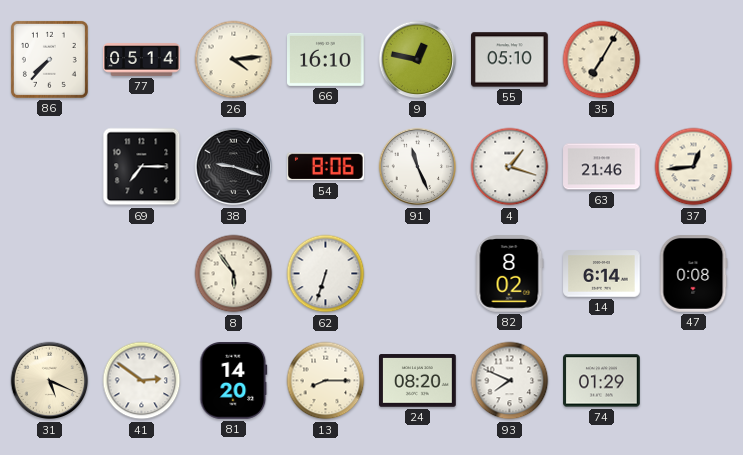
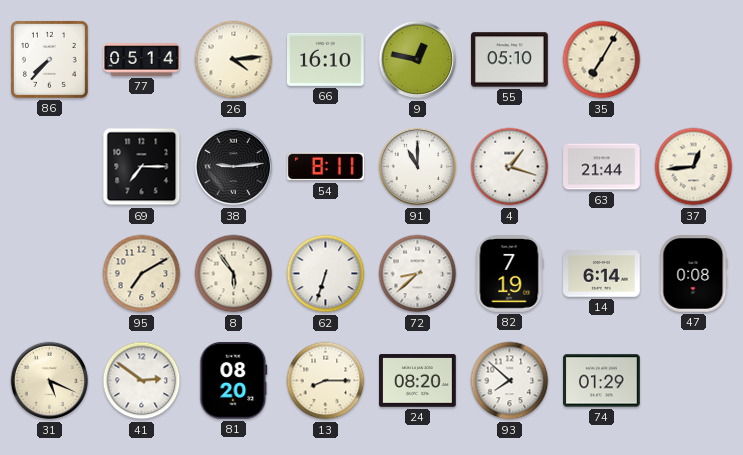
38: 9:18 -> 9:14 (234, 167)
54: 8:06 -> 8:11 (326, 167)
91: 11:26 -> 11:00 (418, 167)
63: 21:46 -> 21:44 (602, 167)
95: none -> 7:10 (142, 274)
72: none -> 8:38 (418, 274)
82: 8:02 -> 7:19 (509, 274)
81: 14:20 -> 08:20 (234, 381)
93: 7:49 -> 7:52 (510, 381)
